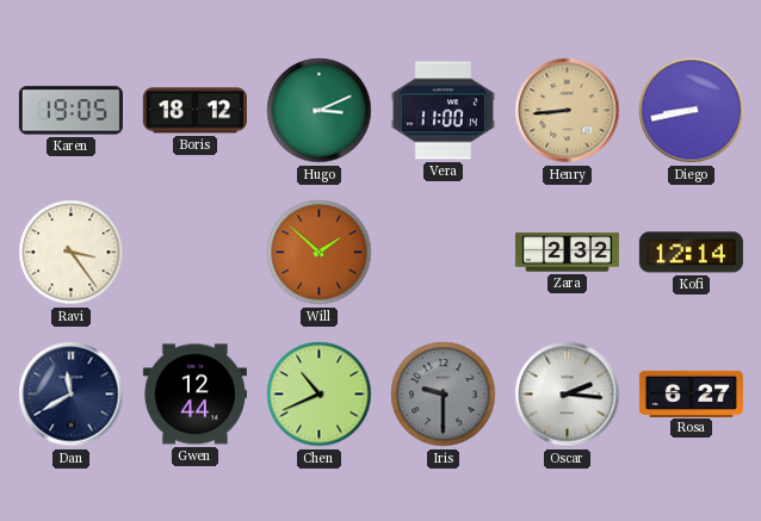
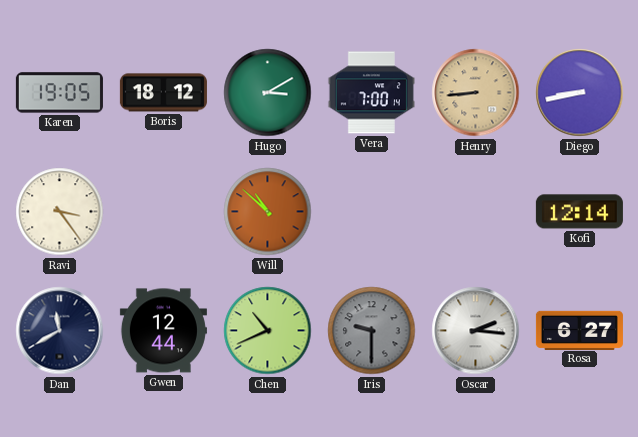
Hugo: 3:11 -> 3:10 (268, 93)
Vera: 11:00 -> 7:00 (371, 93)
Will: 1:52 -> 10:52 (268, 212)
Zara: 2:32 -> none (567, 253)
